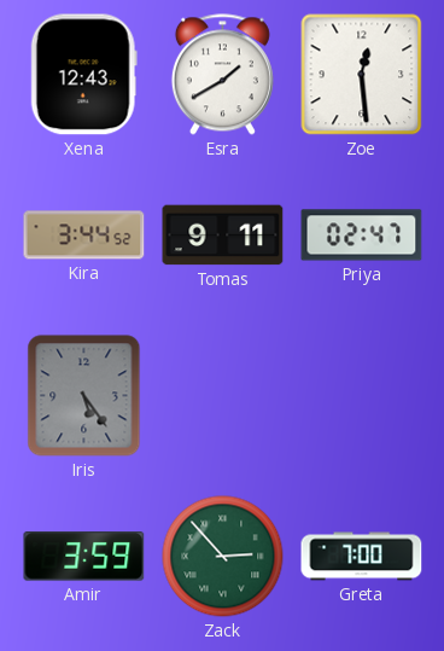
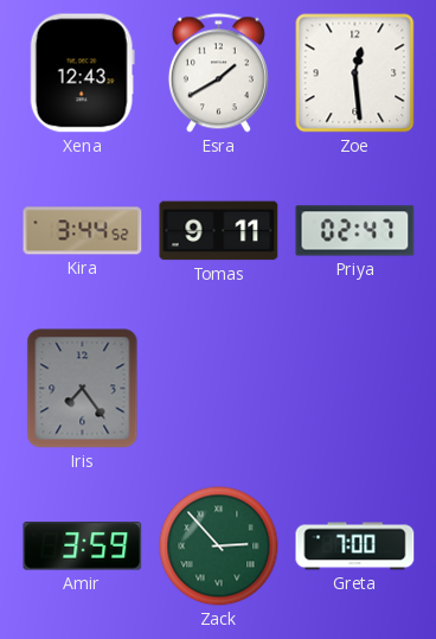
Iris: 5:24 -> 7:24 (83, 389)
